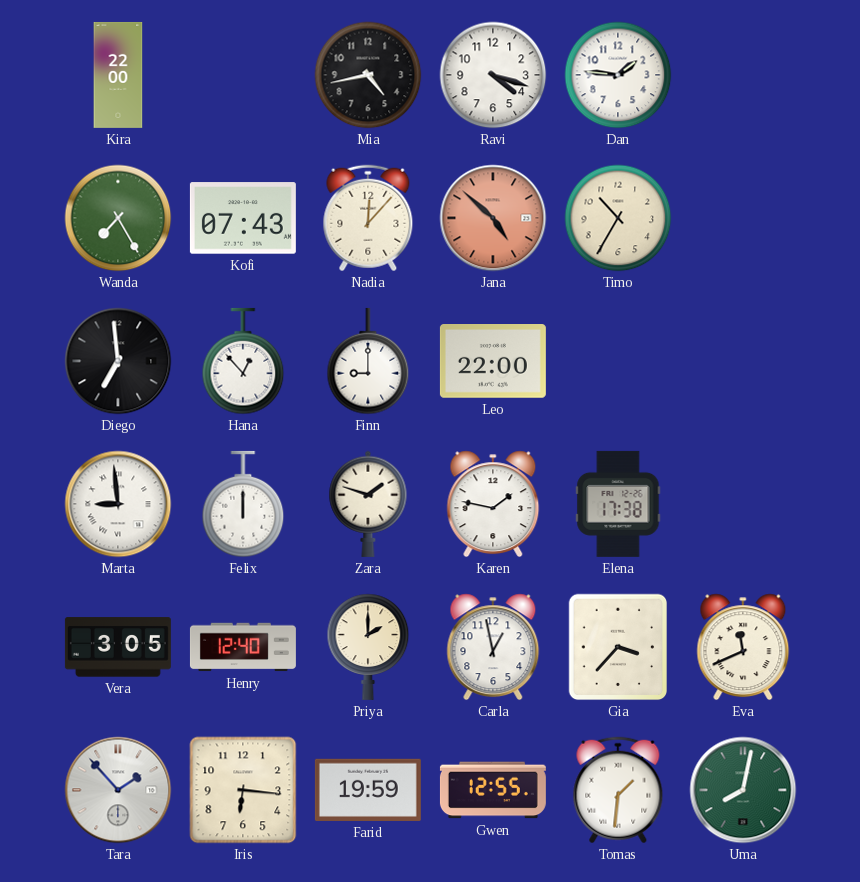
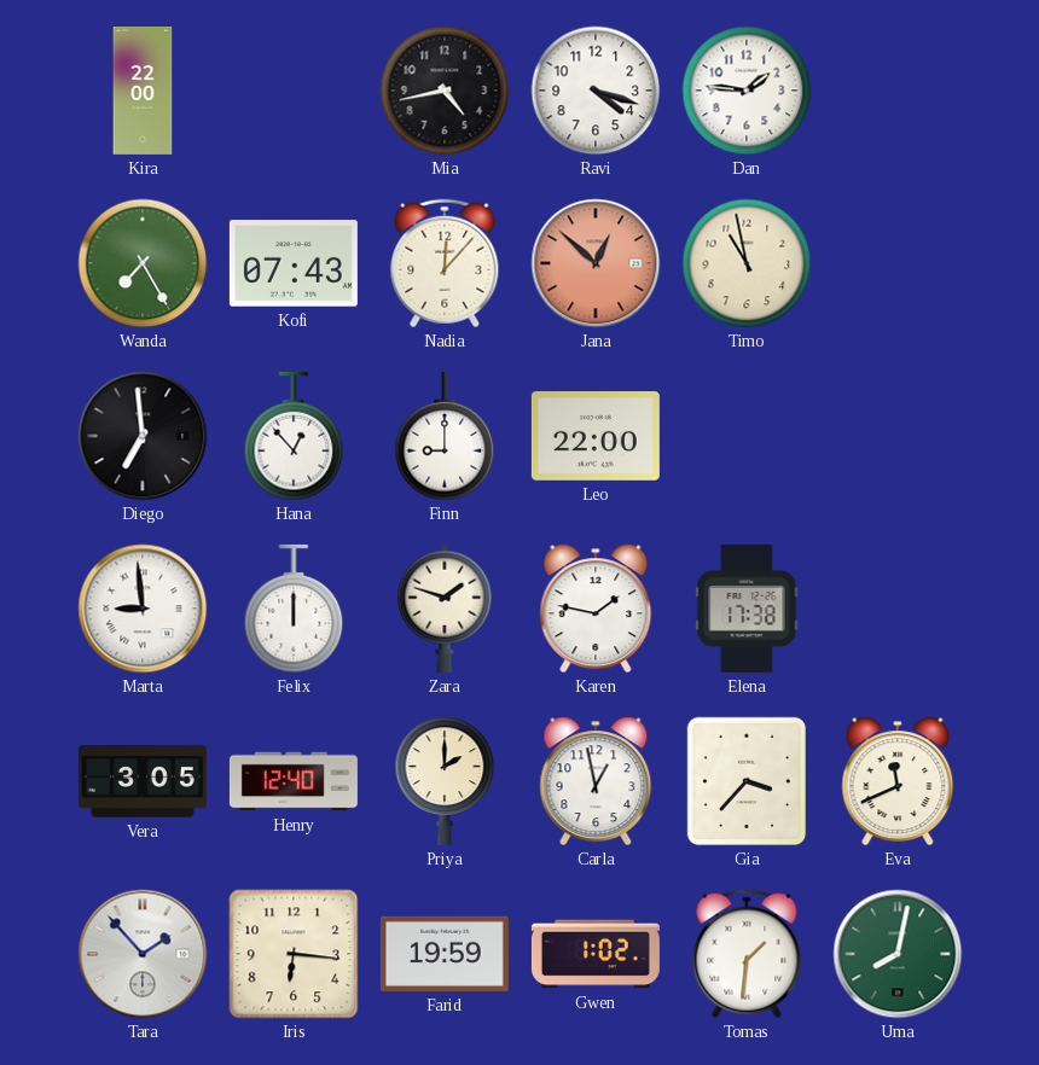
Jana: 4:52 -> 12:52 (596, 263)
Timo: 10:35 -> 10:58 (747, 263)
Gwen: 12:55 -> 1:02 (596, 954)
